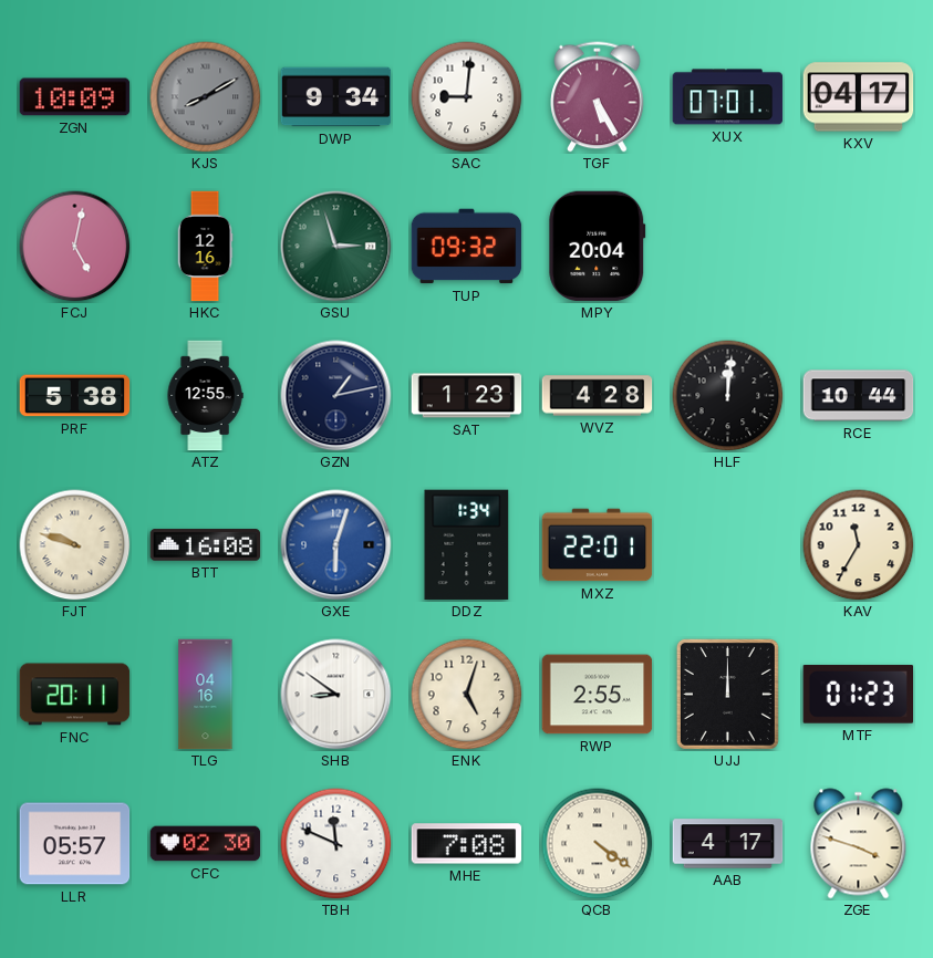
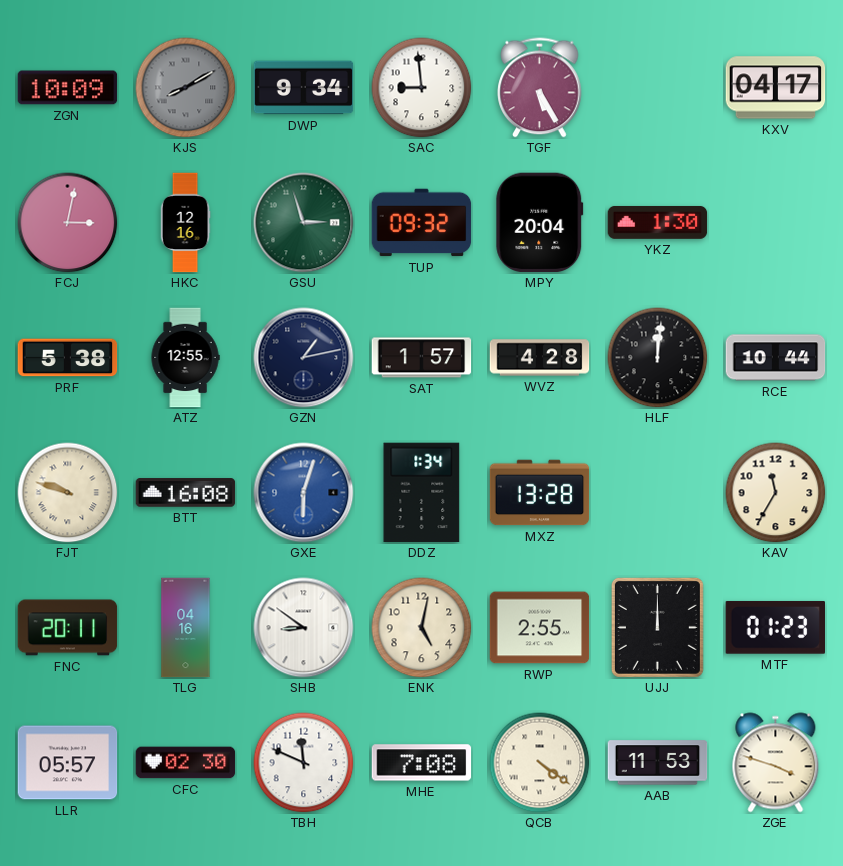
SAC: 9:01 -> 8:59 (422, 88)
XUX: 07:01 -> none (728, 97)
FCJ: 5:02 -> 3:02 (68, 223)
YKZ: none -> 1:30 (658, 223)
SAT: 1:23 -> 1:57 (422, 358)
MXZ: 22:01 -> 13:28 (540, 493)
ENK: 5:03 -> 5:02 (422, 628)
AAB: 4:17 -> 11:53 (658, 763)
